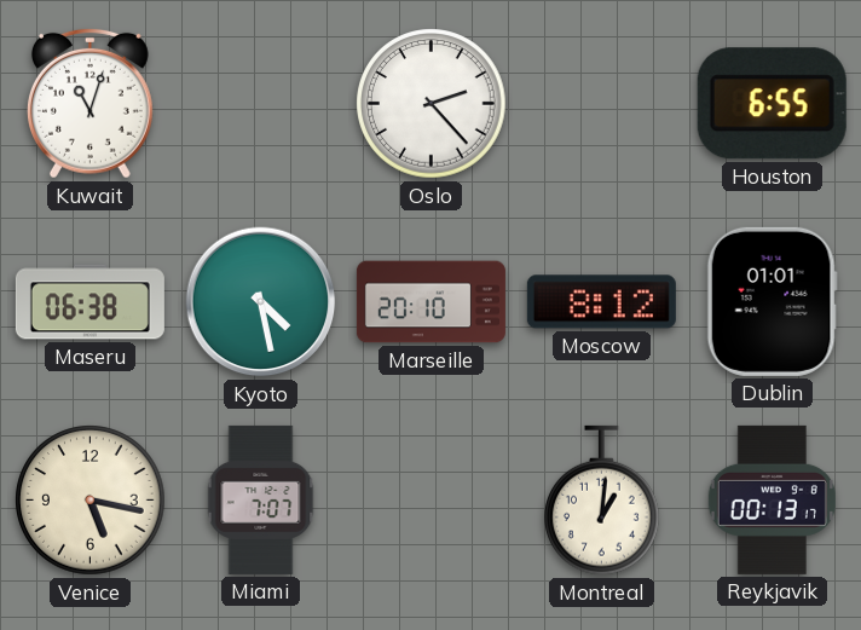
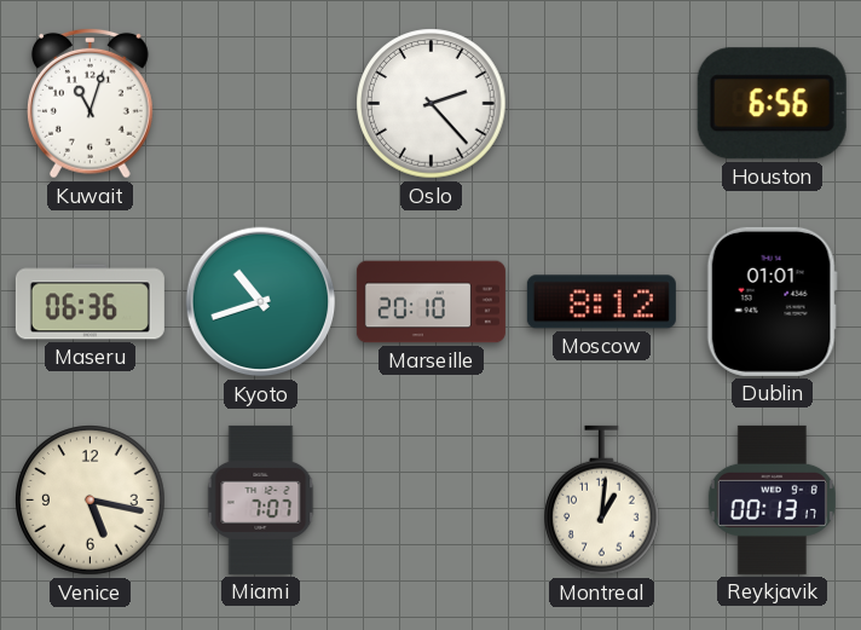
Houston: 6:55 -> 6:56 (772, 104)
Maseru: 06:38 -> 06:36 (89, 302)
Kyoto: 4:28 -> 10:42 (261, 302)
